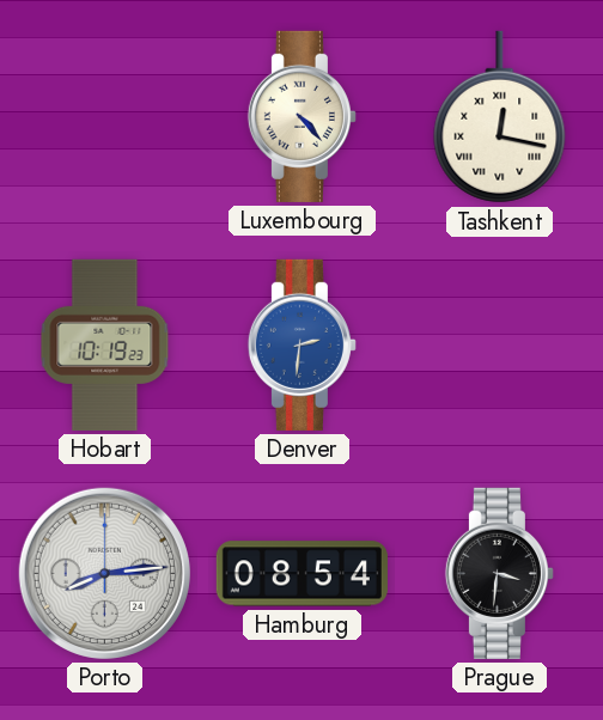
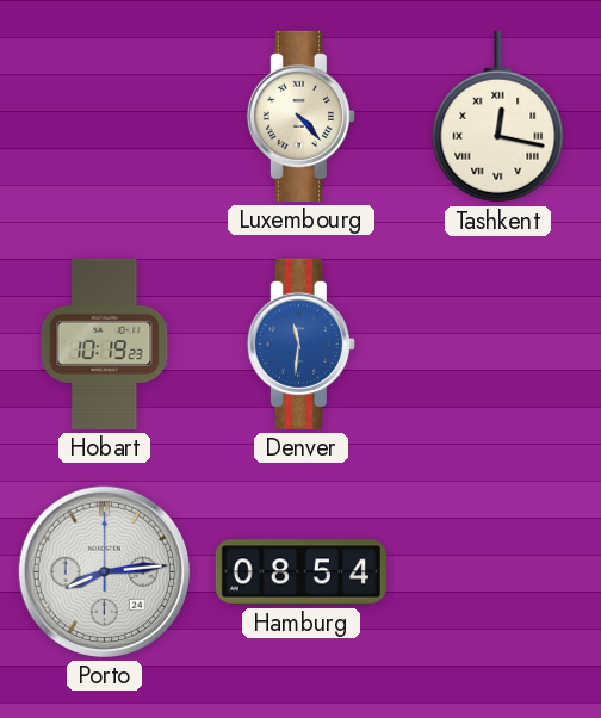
Denver: 2:31 -> 11:31 (300, 343)
Prague: 3:31 -> none (499, 573)
